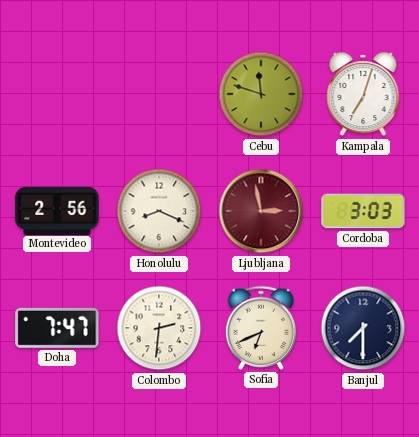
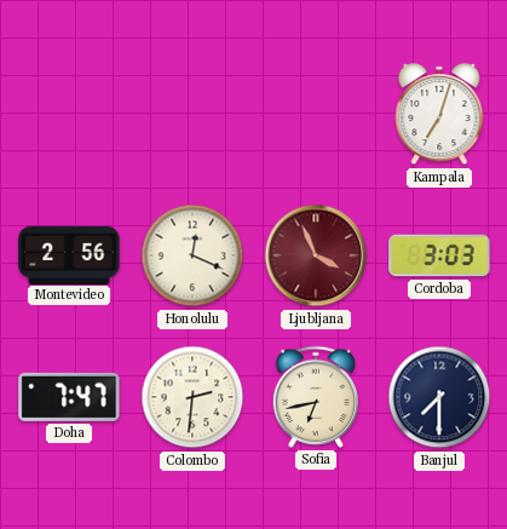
Cebu: 11:48 -> none (261, 94)
Honolulu: 8:19 -> 12:19 (192, 255)
Ljubljana: 2:58 -> 3:56 (316, 255)
Sofia: 6:41 -> 6:43 (315, 397)
